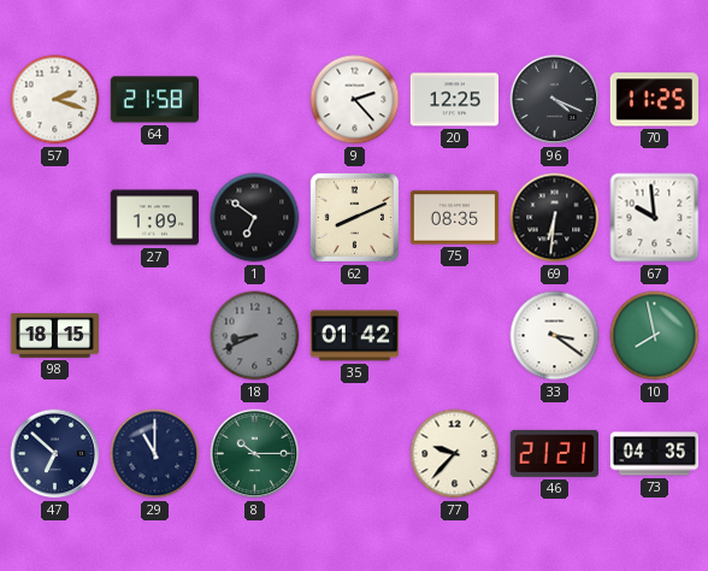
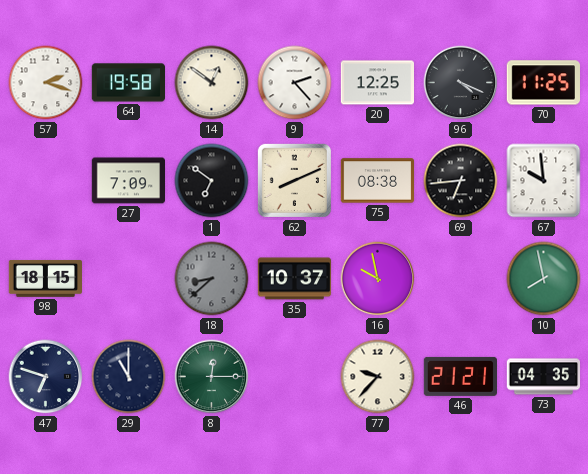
64: 21:58 -> 19:58 (129, 83)
14: none -> 12:51 (212, 83)
27: 1:09 -> 7:09 (129, 181)
75: 08:35 -> 08:38 (378, 181)
69: 6:31 -> 6:44 (461, 181)
18: 8:41 -> 8:38 (212, 279)
35: 01:42 -> 10:37 (295, 279)
16: none -> 9:58 (378, 279)
33: 3:21 -> none (555, 336)
47: 6:52 -> 6:48 (46, 377)
8: 10:15 -> 12:15 (212, 377)
